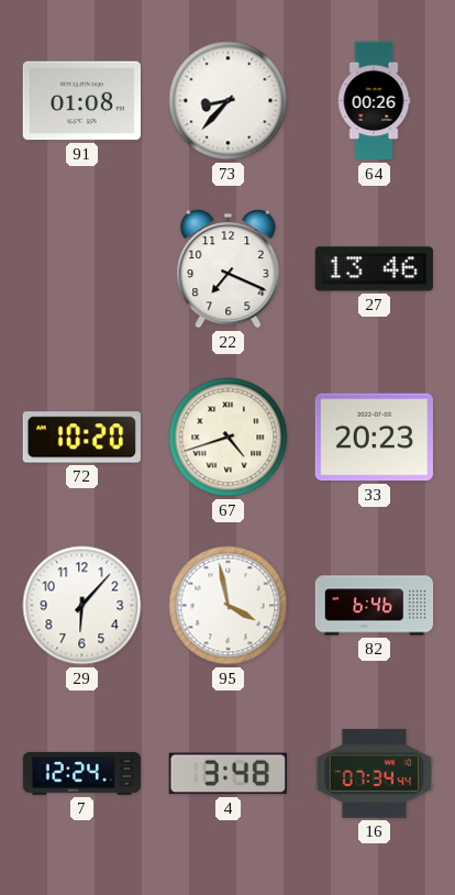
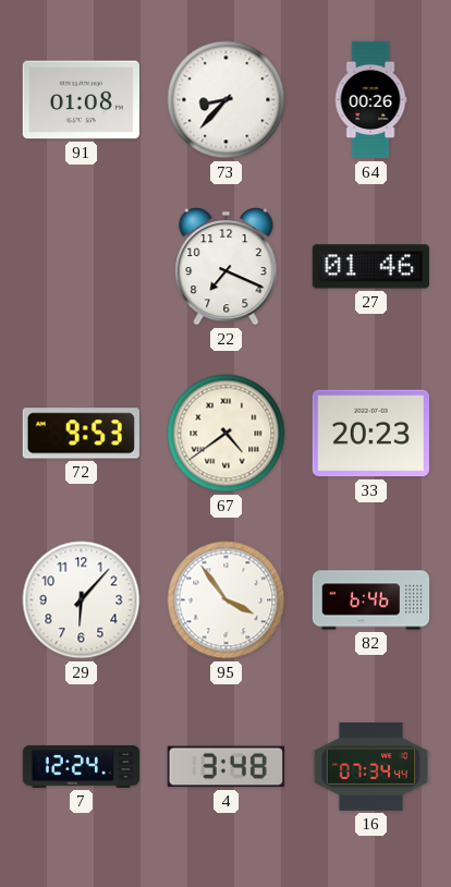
27: 13:46 -> 01:46 (370, 267)
72: 10:20 -> 9:53 (81, 434)
67: 4:42 -> 4:39 (227, 434)
95: 3:58 -> 3:54 (227, 600)
